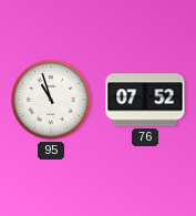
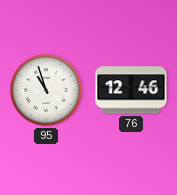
76: 07:52 -> 12:46 (131, 90)
